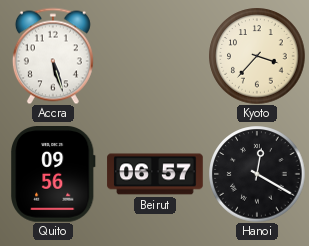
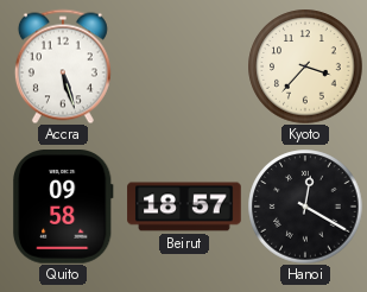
Quito: 09:56 -> 09:58 (63, 208)
Beirut: 06:57 -> 18:57 (184, 207)
